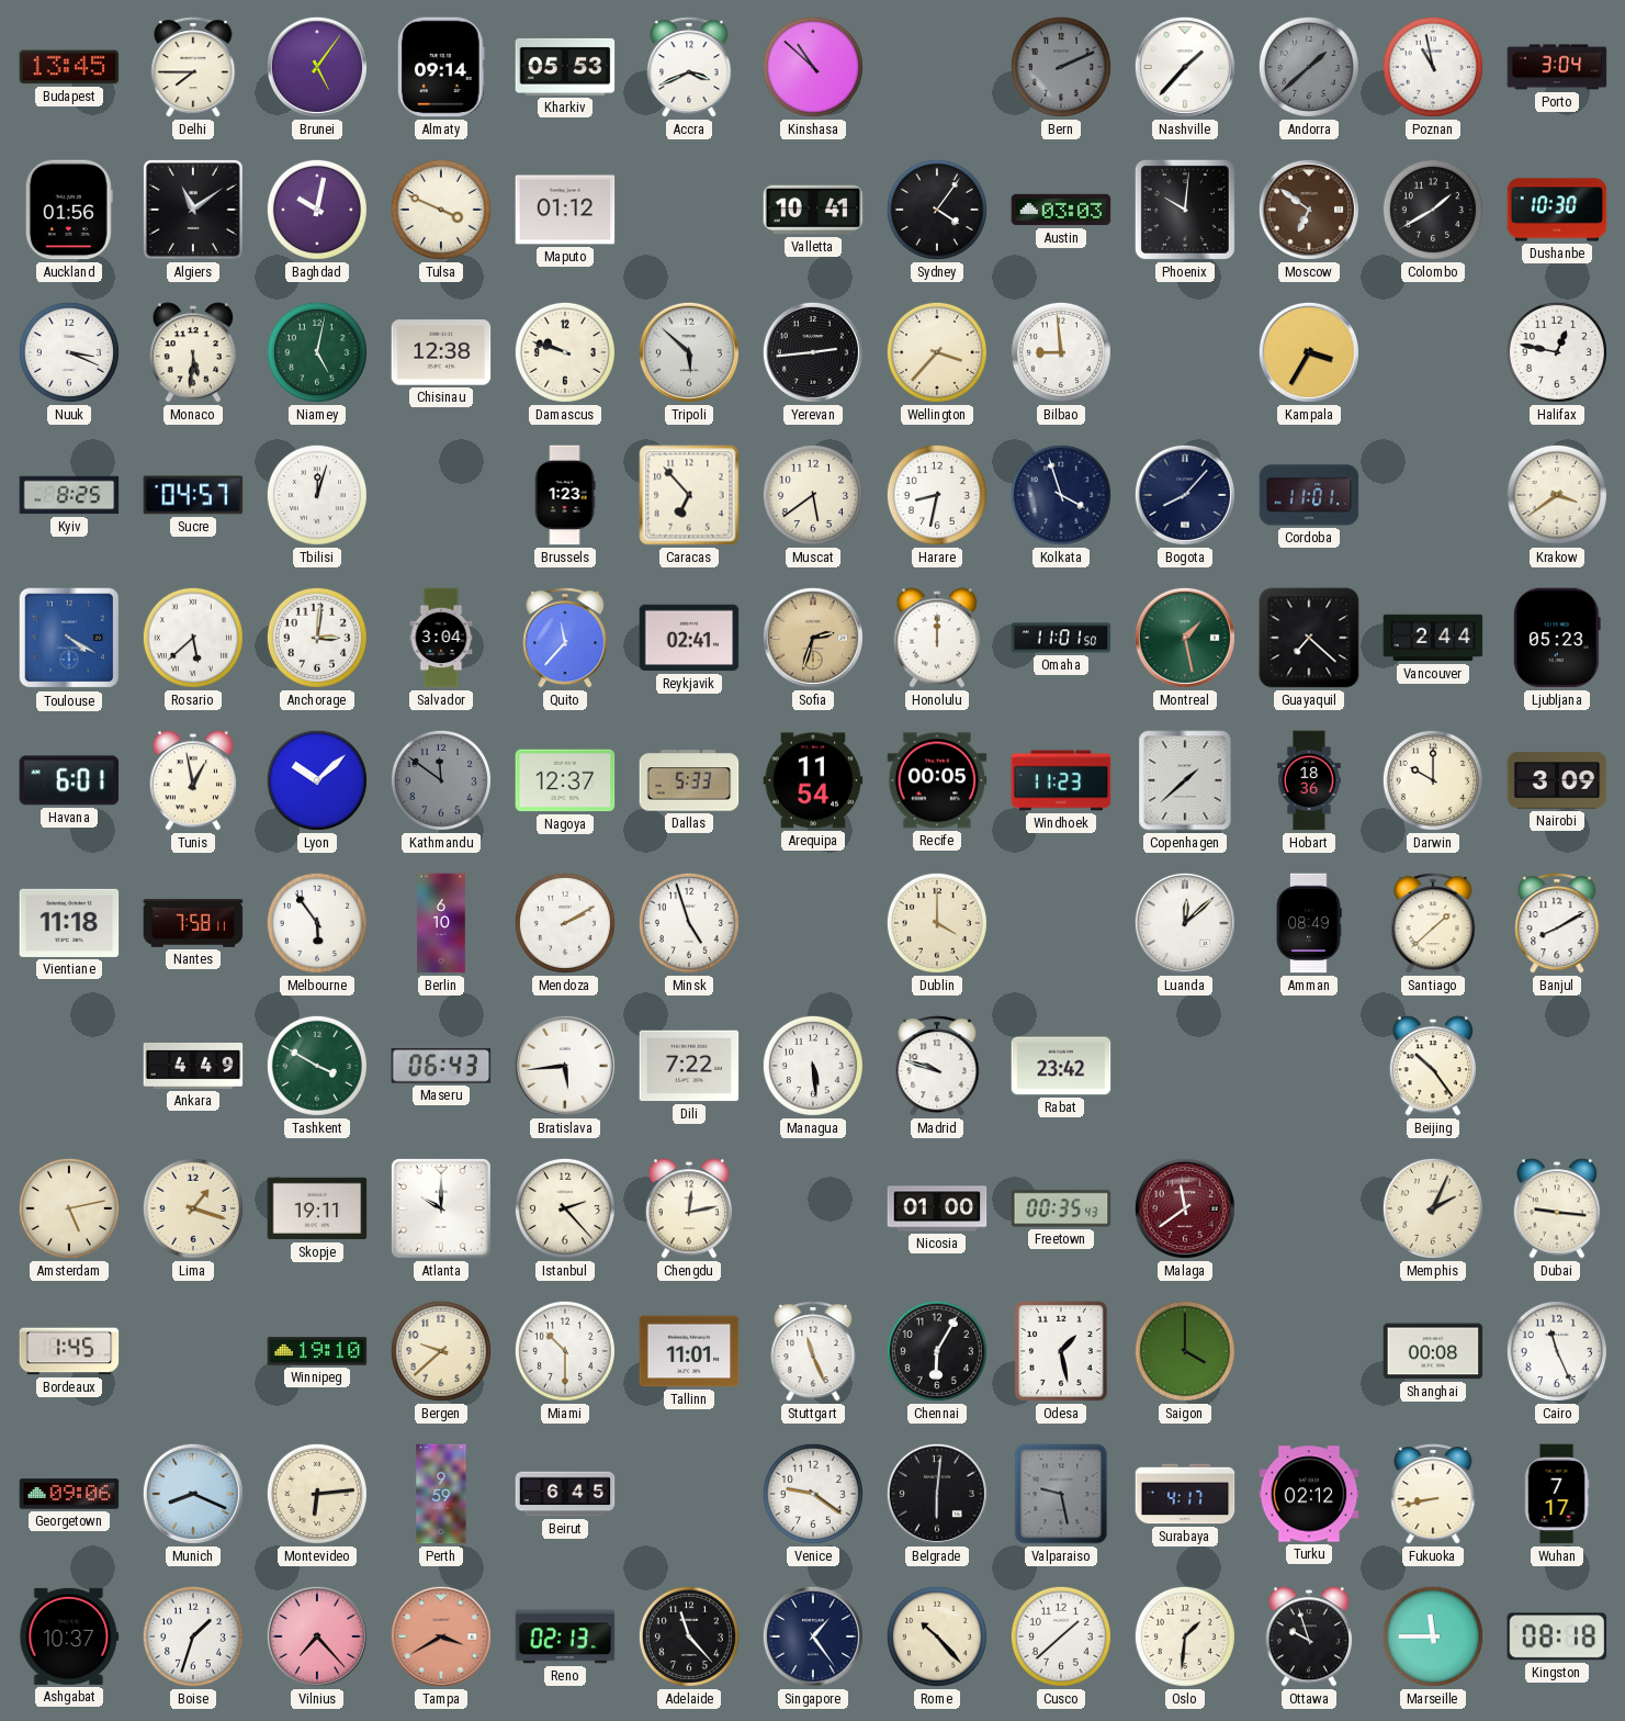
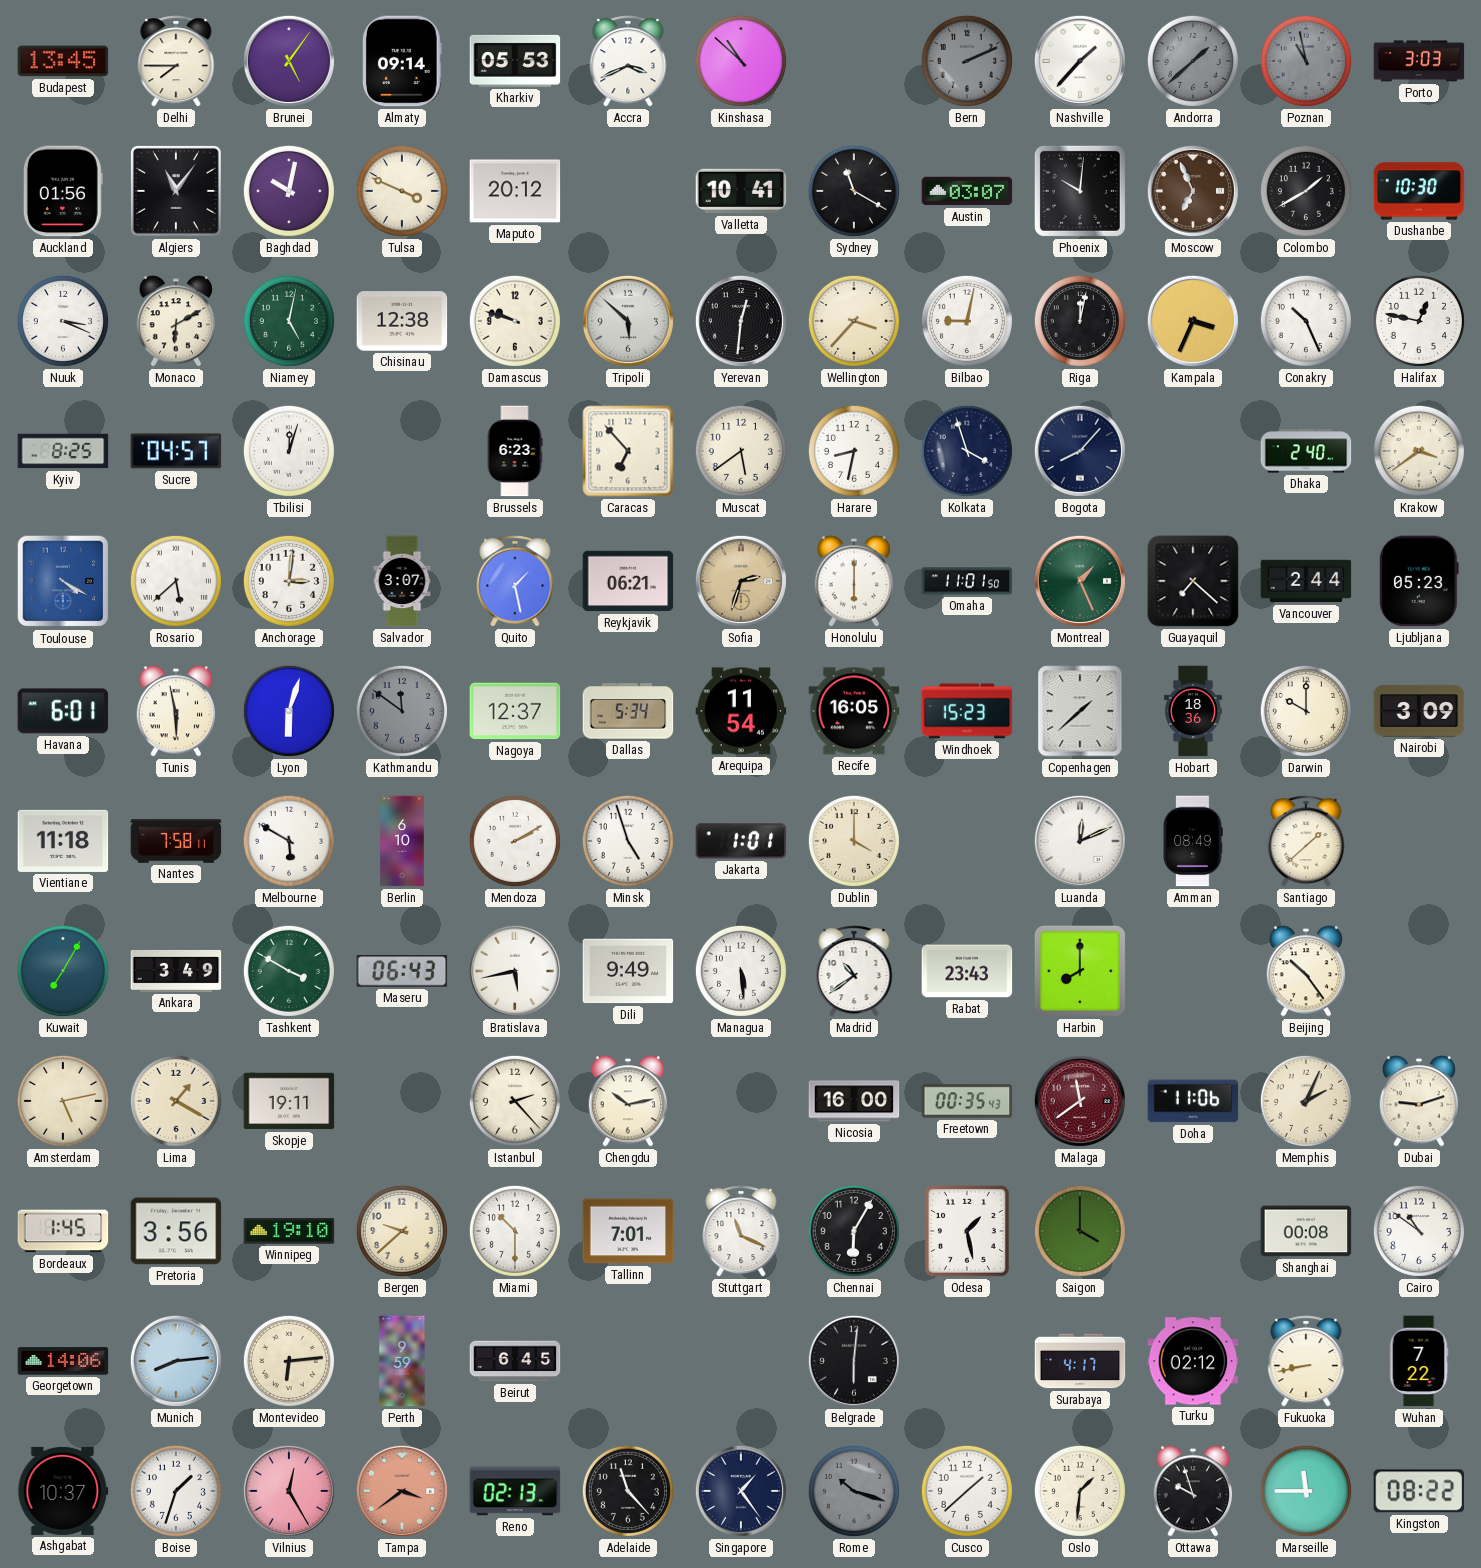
Poznan dial: white -> grey (1306, 61)
Porto: 3:04 -> 3:03 (1419, 61)
Algiers: 11:09 -> 11:06 (176, 191)
Maputo: 01:12 -> 20:12 (515, 191)
Sydney: 4:06 -> 11:20 (854, 191)
Austin: 03:03 -> 03:07 (967, 191)
Moscow: 6:51 -> 6:56 (1193, 191)
Monaco: 5:31 -> 6:10 (176, 321)
Yerevan: 2:44 -> 12:31 (741, 321)
Bilbao: 8:59 -> 9:02 (967, 321)
Riga: none -> 12:02 (1080, 321)
Kampala: 3:35 -> 3:34 (1193, 321)
Conakry: none -> 10:26 (1306, 321)
Brussels: 1:23 -> 6:23 (515, 451)
Cordoba: 11:01 -> none (1309, 495)
Dhaka: none -> 2:40 (1306, 451)
Salvador: 3:04 -> 3:07 (402, 581)
Quito: 11:37 -> 1:28 (515, 581)
Reykjavik: 02:41 -> 06:21 (628, 581)
Honolulu: 12:00 -> 6:00 (854, 581)
Montreal: 1:28 -> 1:26 (1080, 581)
Tunis: 12:58 -> 5:58 (176, 711)
Lyon: 10:08 -> 6:03 (289, 711)
Dallas: 5:33 -> 5:34 (628, 711)
Recife: 00:05 -> 16:05 (854, 711)
Windhoek: 11:23 -> 15:23 (967, 711)
Melbourne: 5:54 -> 5:50 (289, 841)
Jakarta: none -> 1:01 (741, 841)
Luanda: 12:08 -> 12:11 (1080, 841)
Banjul: 8:10 -> none (1557, 923)
Kuwait: none -> 7:05 (63, 971)
Ankara: 4:49 -> 3:49 (176, 971)
Bratislava: 5:44 -> 5:43 (515, 971)
Dili: 7:22 -> 9:49 (628, 971)
Madrid: 9:48 -> 10:39 (854, 971)
Rabat: 23:42 -> 23:43 (967, 971)
Harbin: none -> 8:00 (1080, 971)
Lima: 1:18 -> 1:20 (176, 1101)
Atlanta: 10:00 -> none (441, 1208)
Chengdu: 12:13 -> 10:13 (628, 1101)
Nicosia: 01:00 -> 16:00 (854, 1101)
Doha: none -> 11:06 (1193, 1101)
Dubai: 9:16 -> 9:12 (1419, 1101)
Pretoria: none -> 3:56 (176, 1231)
Tallinn: 11:01 -> 7:01 (628, 1231)
Stuttgart: 11:26 -> 11:19 (741, 1231)
Cairo: 11:26 -> 10:51 (1419, 1231)
Georgetown: 09:06 -> 14:06 (63, 1361)
Munich: 8:19 -> 8:14 (176, 1361)
Venice: 9:21 -> none (813, 1494)
Valparaiso: 9:28 -> none (1061, 1494)
Wuhan: 7:17 -> 7:22 (1419, 1361)
Vilnius: 7:23 -> 12:25 (289, 1491)
Tampa: 3:40 -> 3:39 (402, 1491)
Rome: 10:23 -> 10:18 (854, 1491)
Rome dial: cream -> grey (854, 1491)
Kingston: 08:18 -> 08:22 (1419, 1491)
